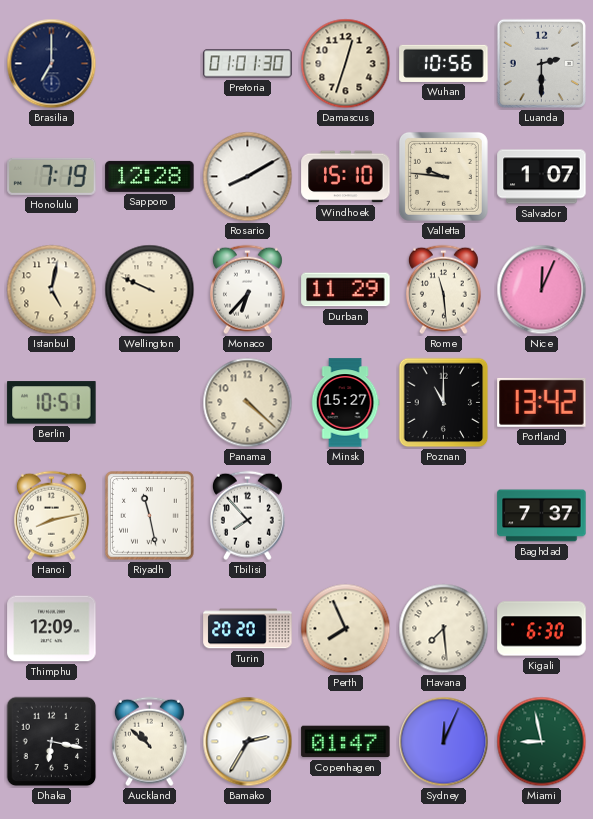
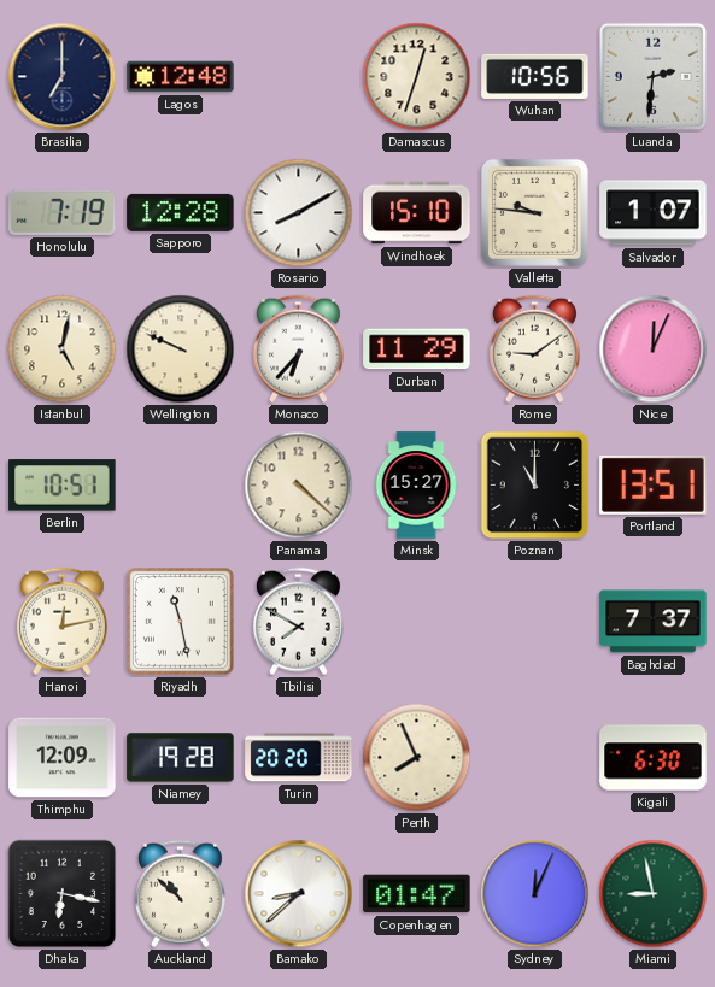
Lagos: none -> 12:48 (181, 77)
Pretoria: 01:01 -> none (248, 64)
Luanda: 2:30 -> 2:31 (652, 76)
Rome: 11:29 -> 9:09 (534, 349)
Portland: 13:42 -> 13:51 (654, 484)
Hanoi: 8:13 -> 12:13 (61, 622)
Tbilisi: 7:53 -> 7:50 (298, 622)
Niamey: none -> 19:28 (181, 758)
Havana: 7:29 -> none (444, 629)
Bamako: 2:35 -> 8:38 (299, 894)
